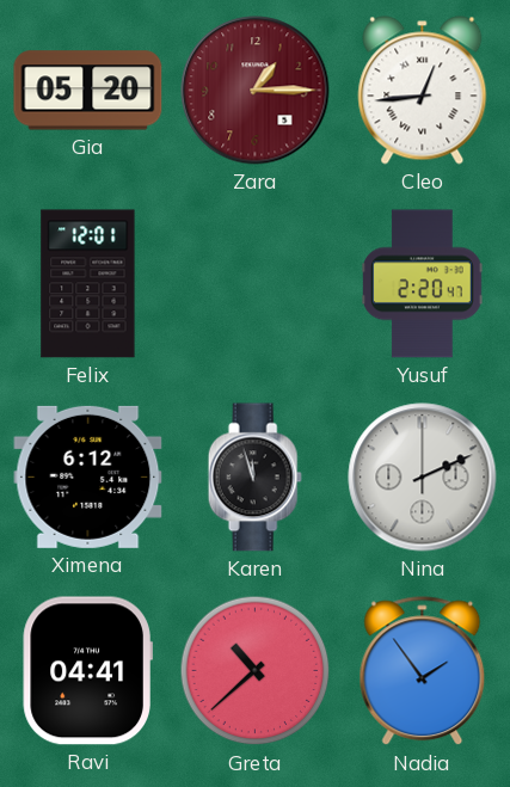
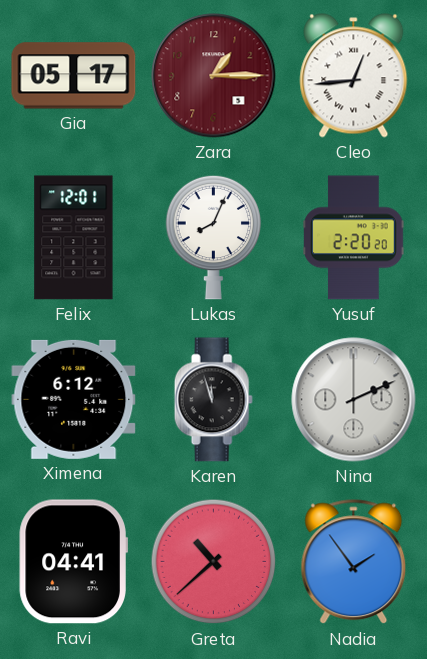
Gia: 05:20 -> 05:17 (74, 76)
Lukas: none -> 8:04 (214, 237)
Yusuf: 2:20:47 -> 2:20:20 (354, 238)
